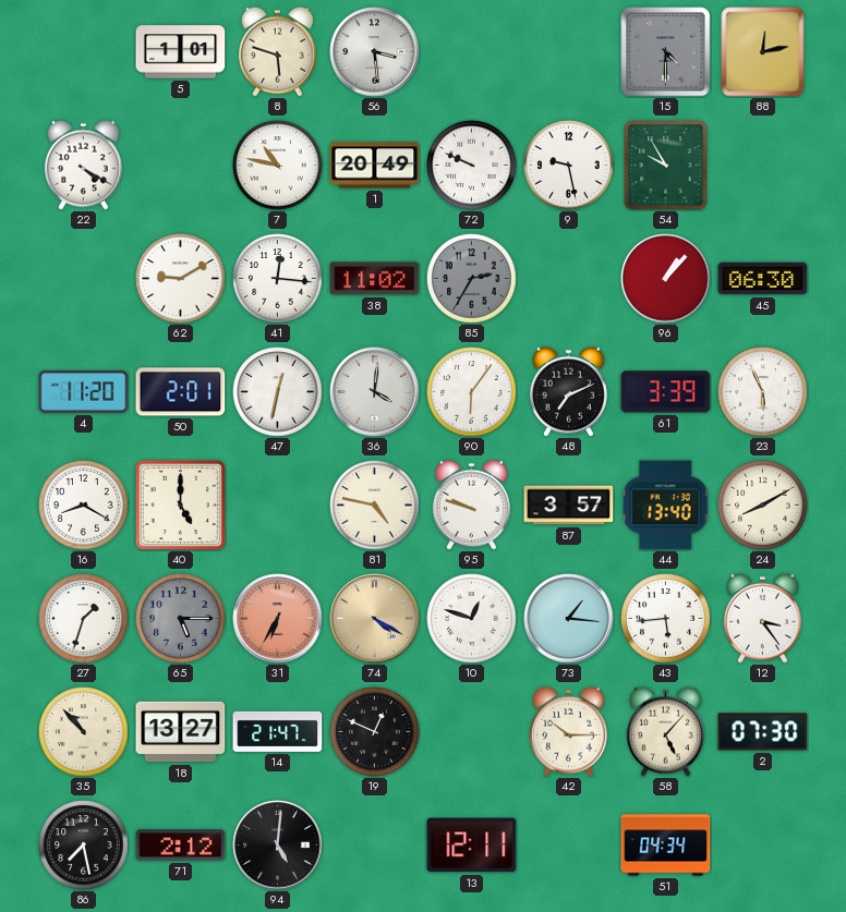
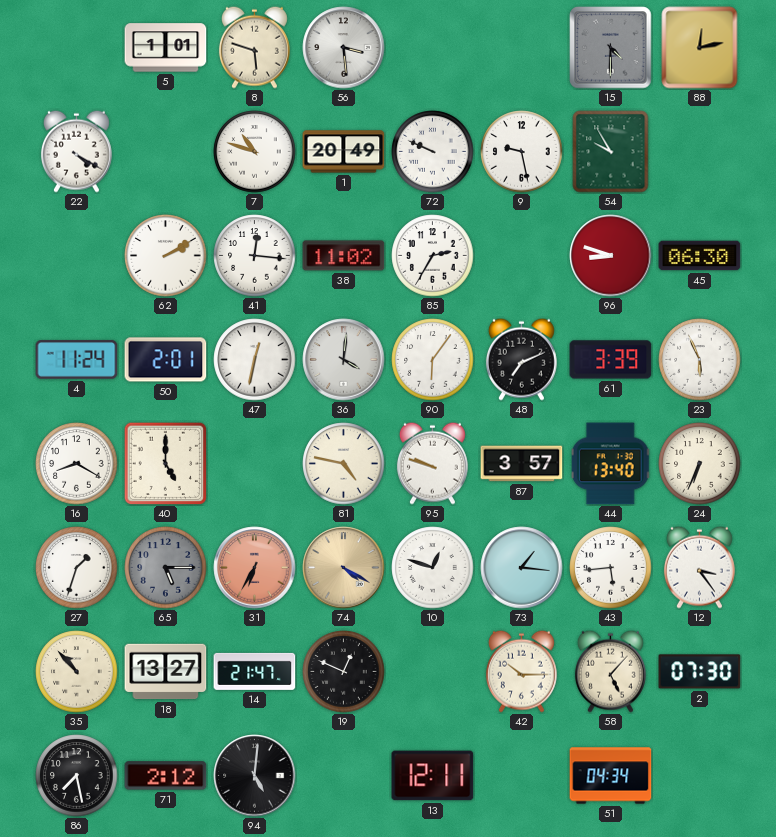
7: 10:47 -> 10:48 (255, 152)
62: 9:10 -> 2:10 (166, 256)
85 dial: grey -> white (433, 256)
96: 1:07 -> 8:48 (611, 256)
4: 11:20 -> 11:24 (77, 360)
24: 8:10 -> 6:34 (700, 464)
